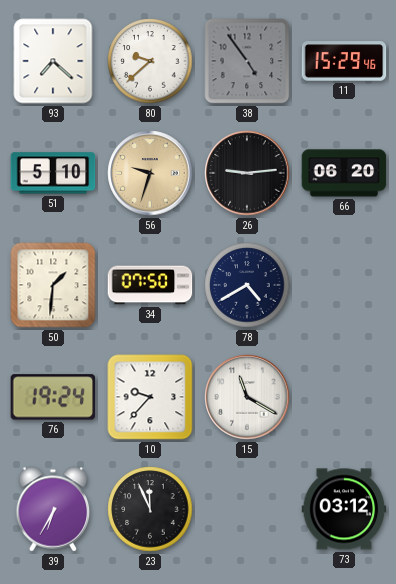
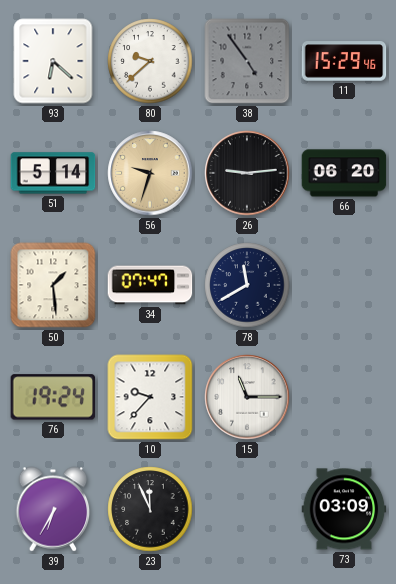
93: 7:22 -> 6:22 (53, 61)
51: 5:10 -> 5:14 (53, 173)
50: 1:31 -> 1:29 (53, 285)
34: 07:50 -> 07:47 (150, 285)
78: 4:40 -> 11:40 (247, 285)
15: 11:20 -> 11:15 (247, 397)
73: 03:12 -> 03:09 (344, 509)
